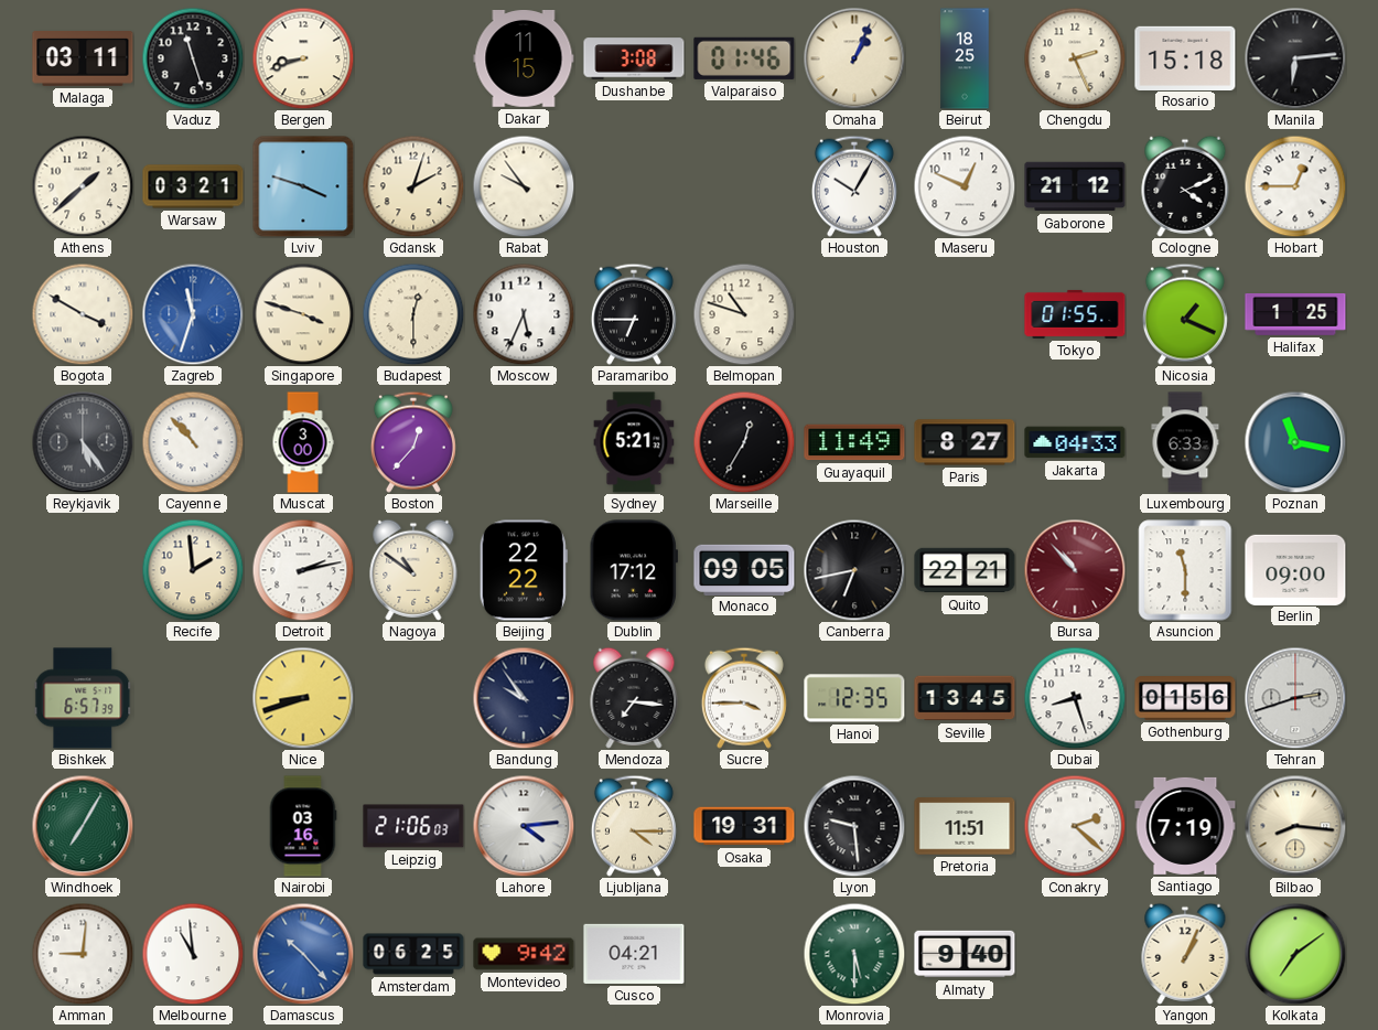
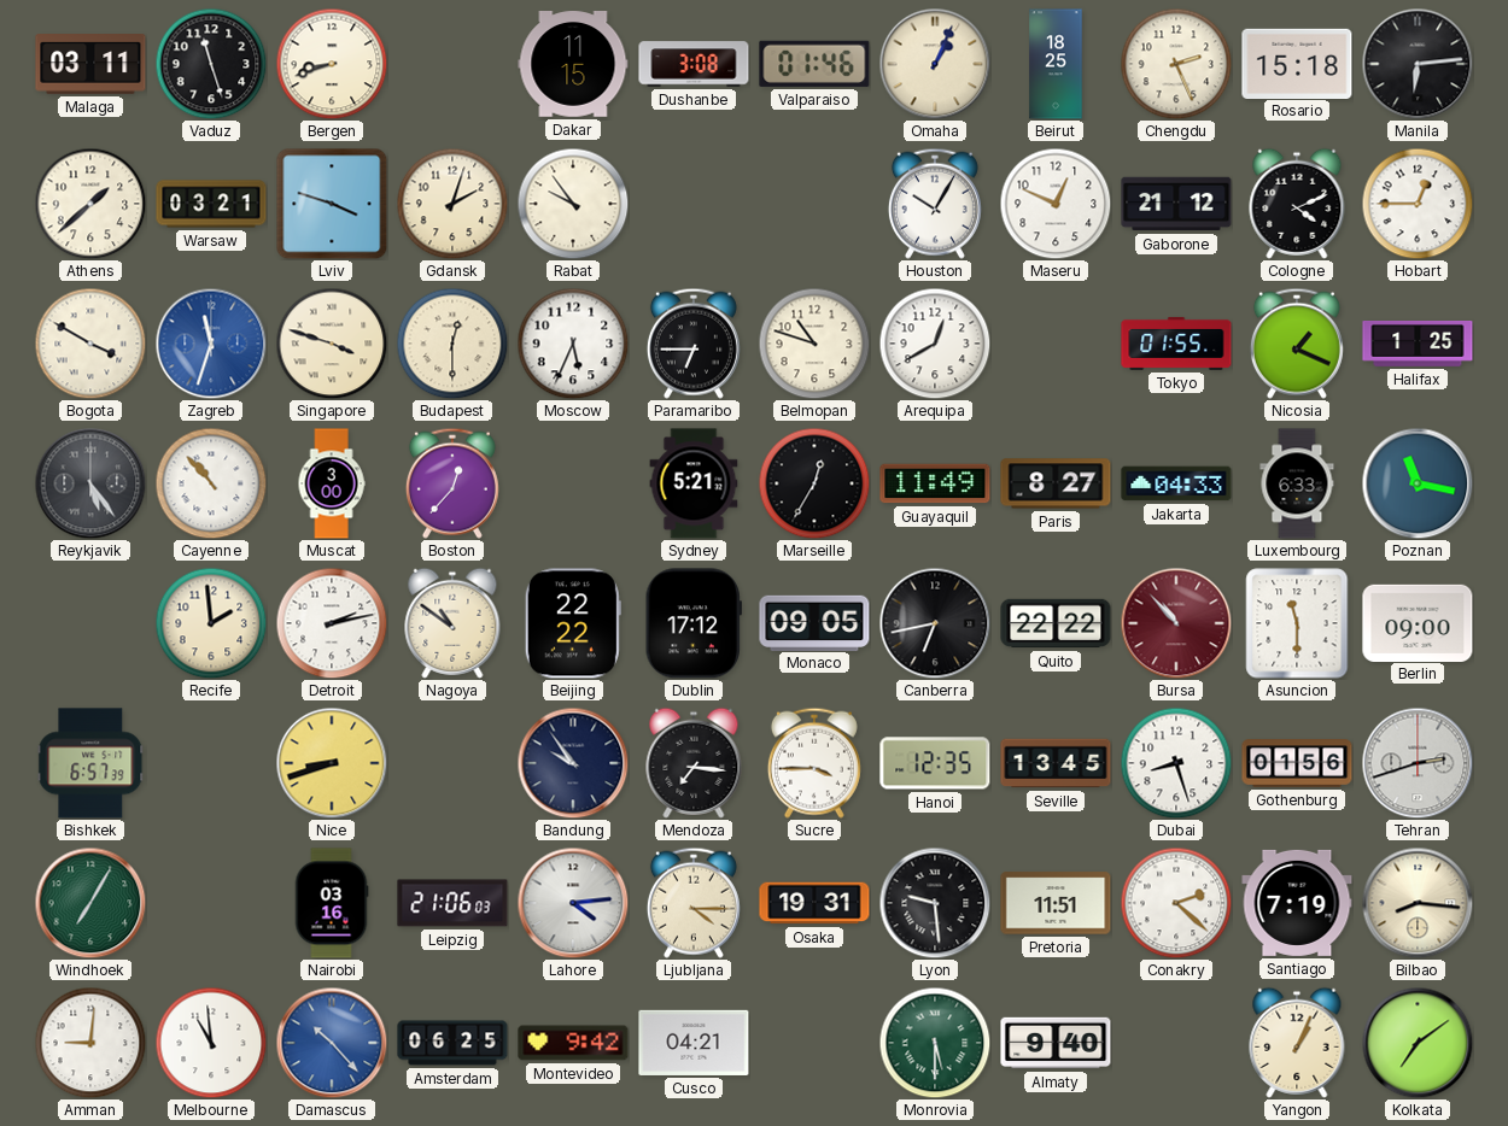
Arequipa: none -> 12:40 (935, 344)
Quito: 22:21 -> 22:22 (1056, 623)
